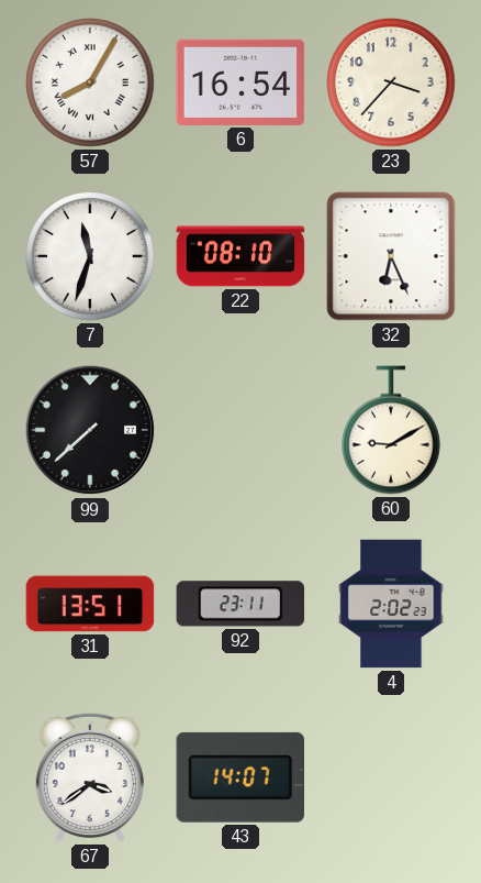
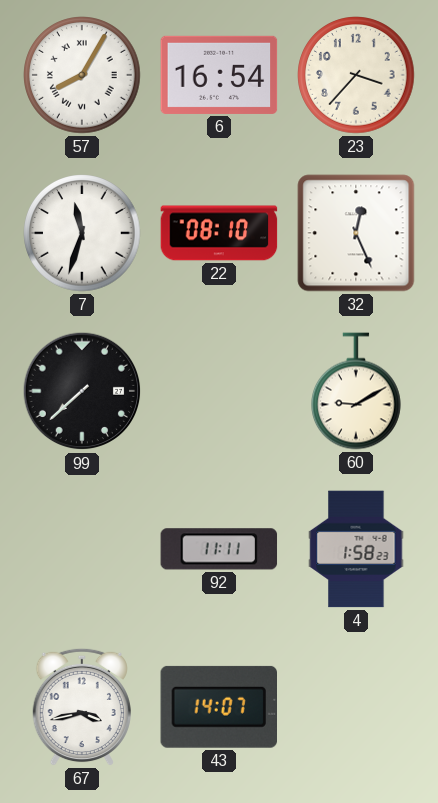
32: 6:26 -> 12:26 (356, 233)
31: 13:51 -> none (90, 604)
92: 23:11 -> 11:11 (219, 549)
4: 2:02 -> 1:58 (356, 549)
67: 3:39 -> 3:43 (82, 707)
